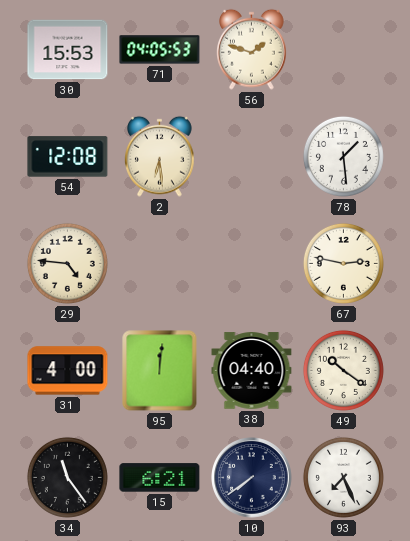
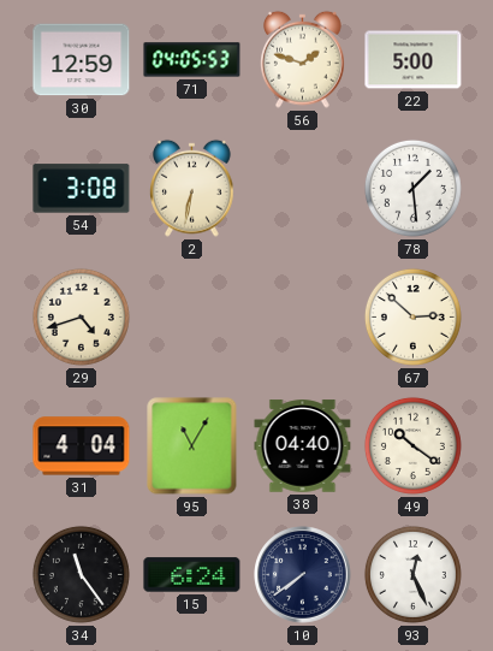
30: 15:53 -> 12:59 (82, 60)
22: none -> 5:00 (414, 60)
54: 12:08 -> 3:08 (82, 189)
2: 6:29 -> 6:32 (192, 188)
29: 4:46 -> 4:42 (81, 316)
67: 2:47 -> 2:52 (412, 316)
31: 4:00 -> 4:04 (82, 446)
95: 12:01 -> 11:05 (192, 446)
15: 6:21 -> 6:24 (192, 575)
93: 7:26 -> 12:26 (412, 574)
